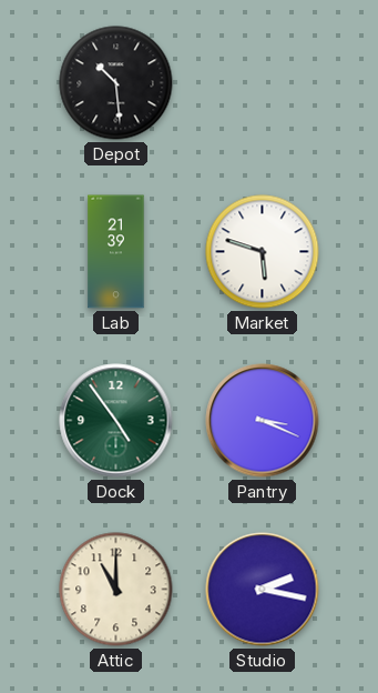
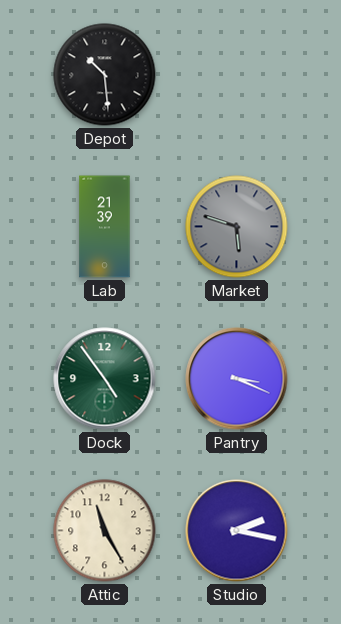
Market dial: white -> grey (237, 227)
Attic: 11:00 -> 11:25 (105, 531)
